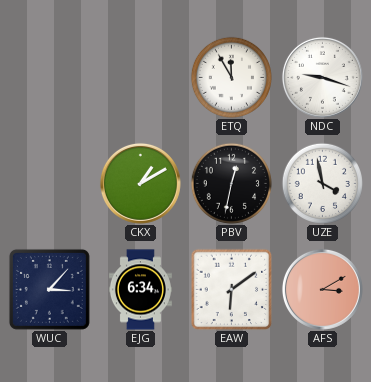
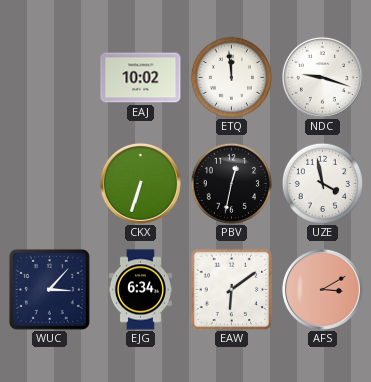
EAJ: none -> 10:02 (141, 78)
ETQ: 11:55 -> 11:59 (231, 77)
CKX: 1:10 -> 6:33 (140, 183)
